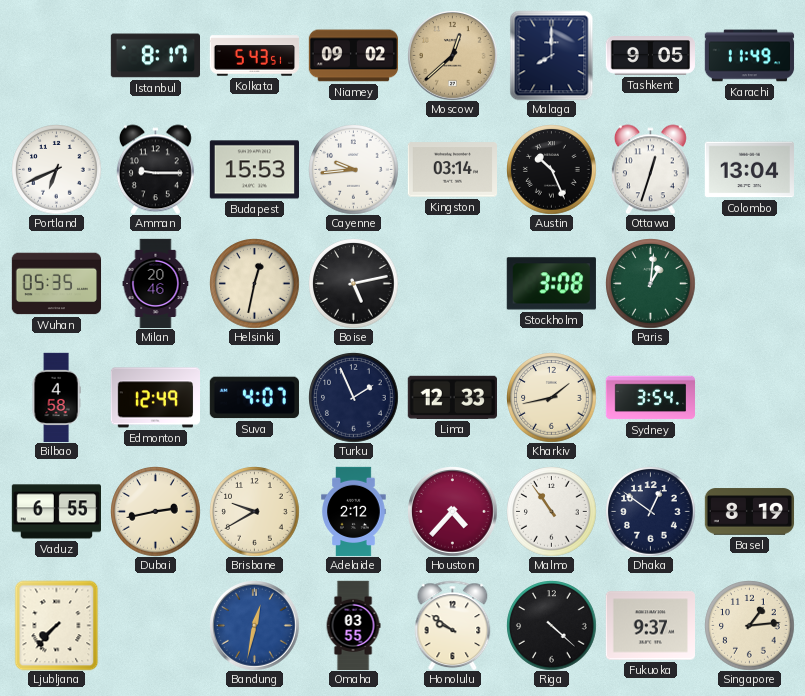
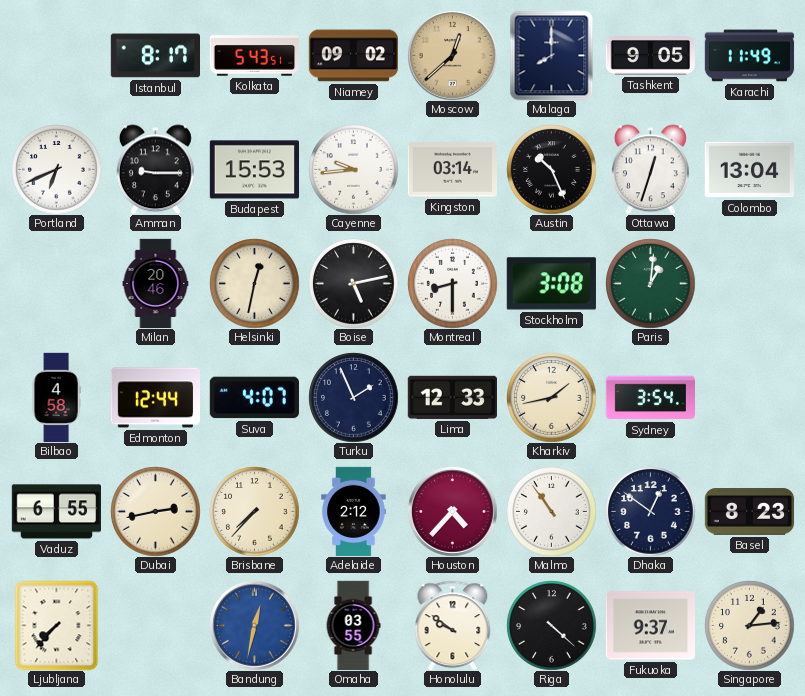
Wuhan: 05:35 -> none (56, 284)
Montreal: none -> 8:30 (452, 283)
Edmonton: 12:49 -> 12:44 (155, 398)
Brisbane: 9:40 -> 7:37 (254, 511)
Basel: 8:19 -> 8:23 (749, 512)
